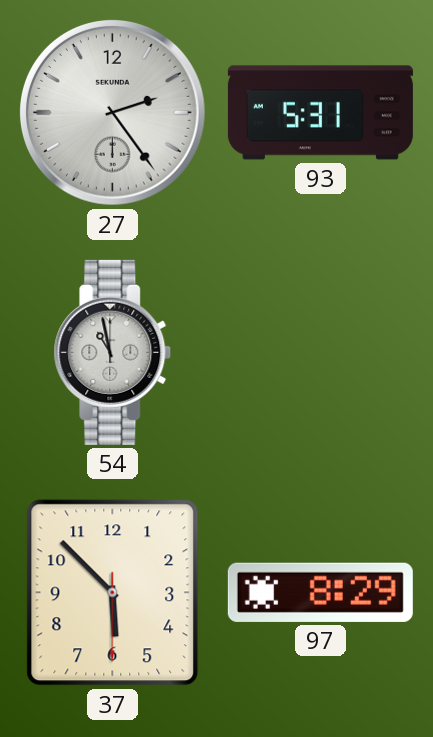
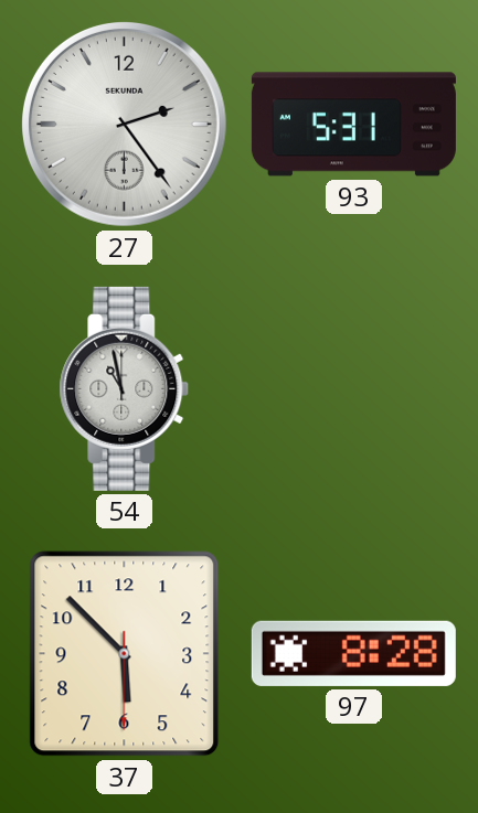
97: 8:29 -> 8:28 (353, 653)
